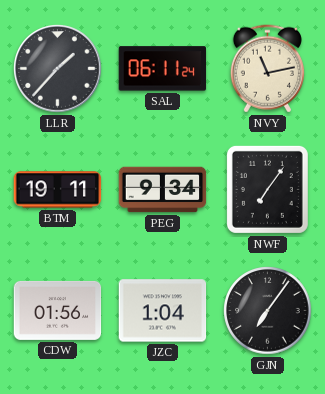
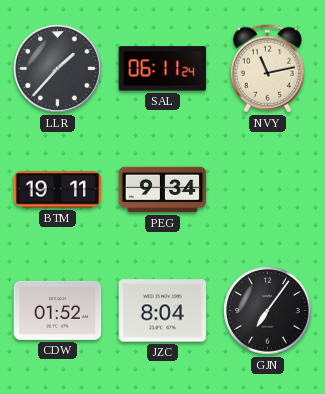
NWF: 7:06 -> none (267, 189)
CDW: 01:56 -> 01:52 (58, 310)
JZC: 1:04 -> 8:04 (163, 311)
